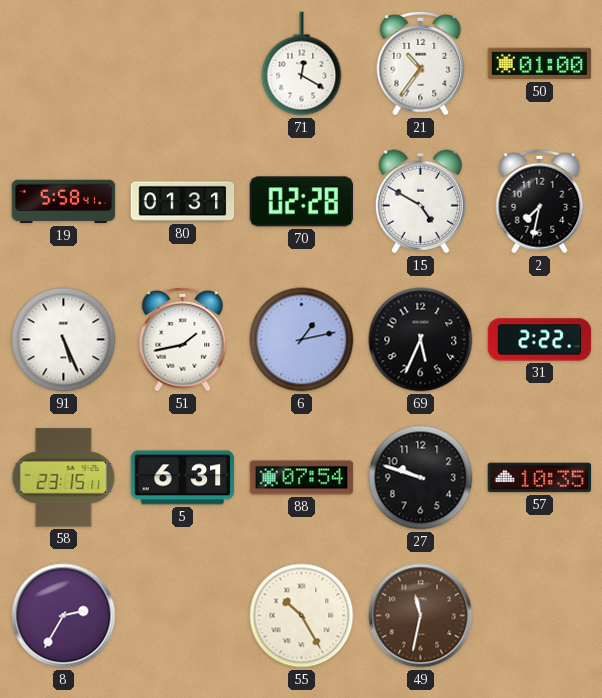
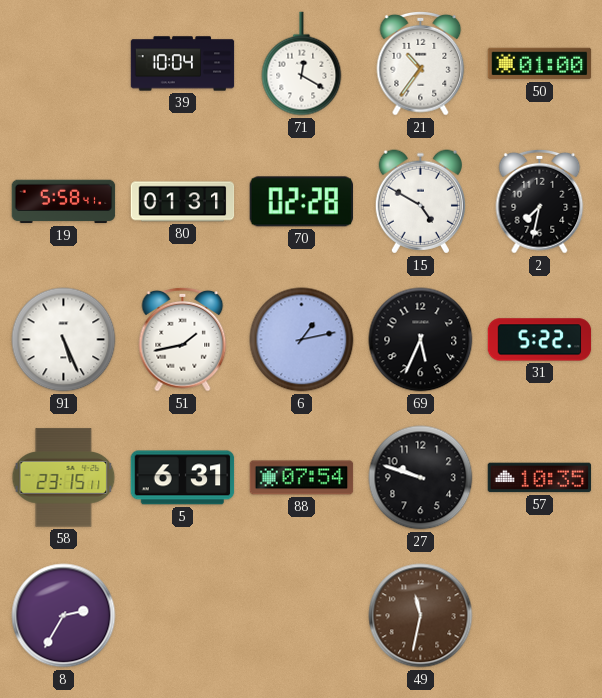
39: none -> 10:04 (183, 64)
31: 2:22 -> 5:22 (540, 340)
55: 10:25 -> none (302, 616)
